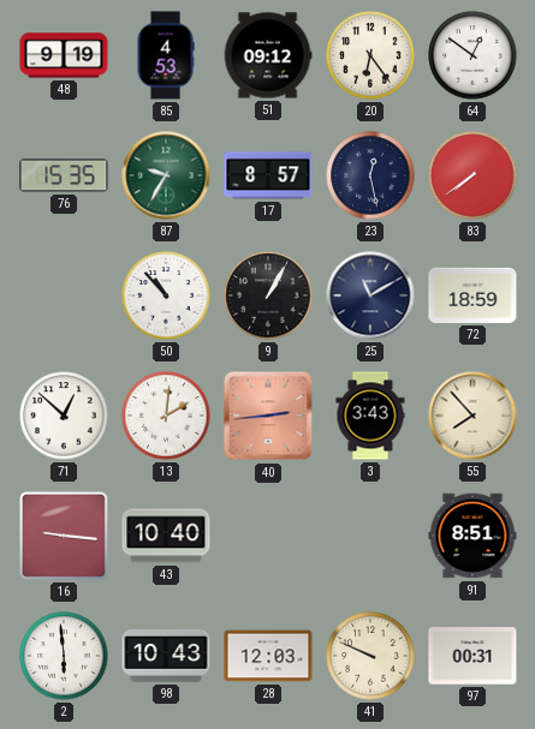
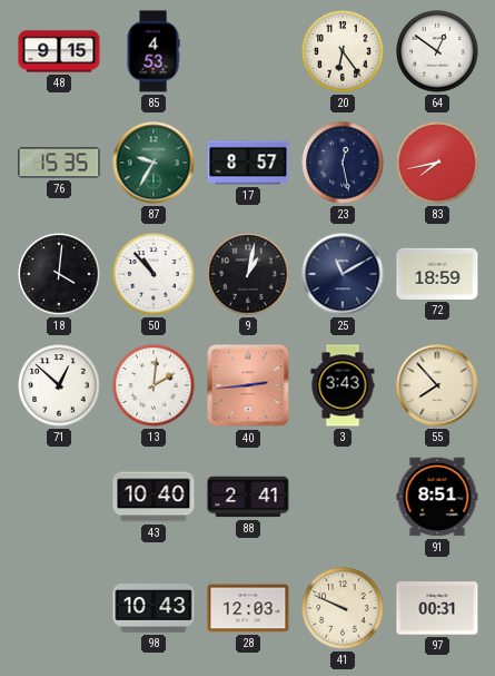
48: 9:19 -> 9:15 (59, 51)
51: 09:12 -> none (268, 55)
83: 7:39 -> 7:43 (437, 163)
18: none -> 4:01 (59, 274)
9: 1:05 -> 1:02 (248, 274)
16: 9:16 -> none (64, 536)
88: none -> 2:41 (248, 497)
2: 5:59 -> none (64, 656)
